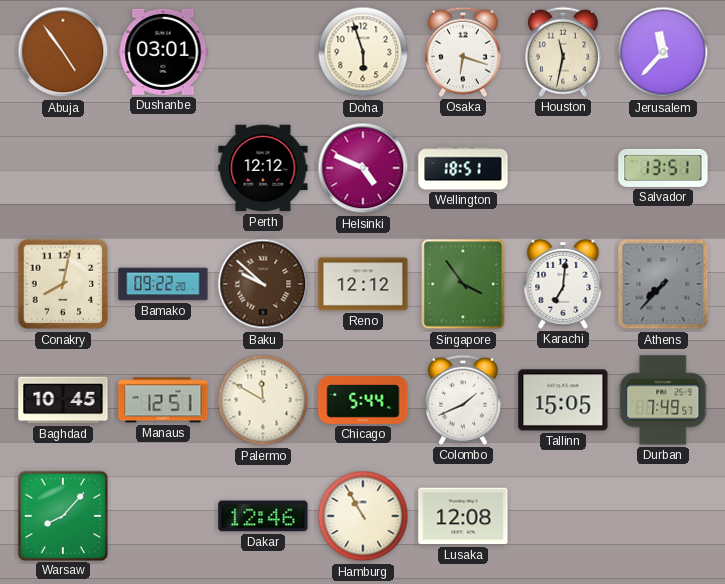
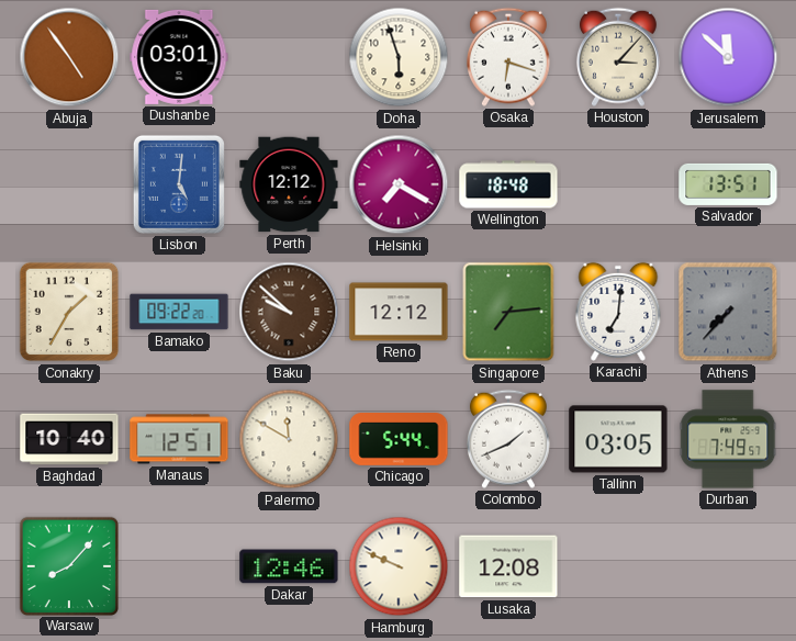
Houston: 11:32 -> 3:07 (618, 57)
Jerusalem: 11:37 -> 11:52 (728, 57)
Lisbon: none -> 5:01 (179, 184)
Helsinki: 4:49 -> 7:20 (399, 184)
Wellington: 18:51 -> 18:48 (508, 184)
Conakry: 8:02 -> 1:35 (69, 312)
Singapore: 3:54 -> 7:14 (508, 312)
Baghdad: 10:45 -> 10:40 (69, 439)
Tallinn: 15:05 -> 03:05 (618, 439)
Hamburg: 10:55 -> 9:49 (399, 566)
